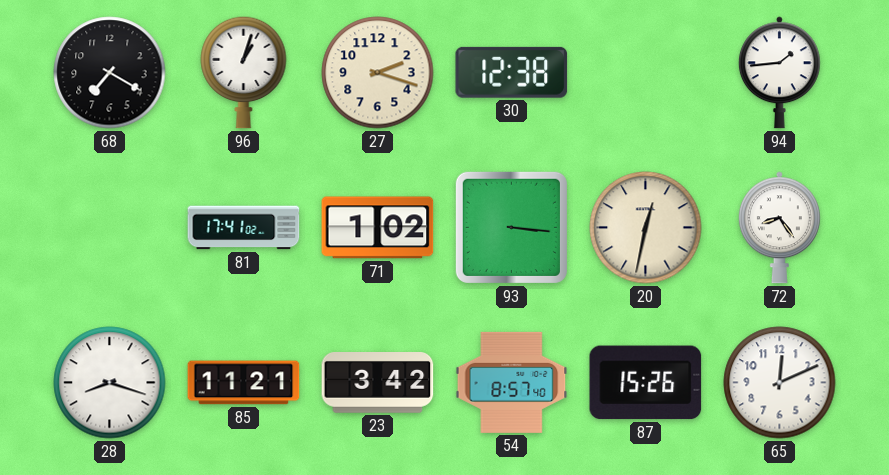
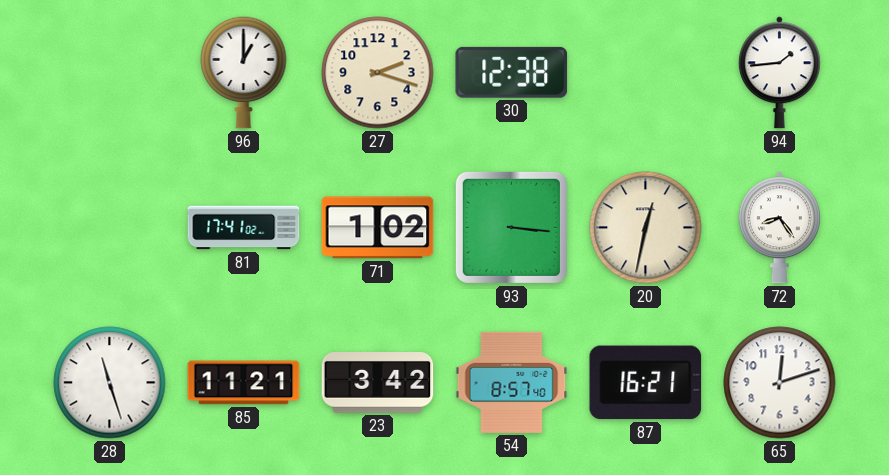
68: 7:20 -> none (110, 73)
96: 1:03 -> 1:00 (244, 72)
28: 8:18 -> 11:27 (110, 383)
87: 15:26 -> 16:21 (646, 383)
65: 12:11 -> 12:12 (780, 383)
